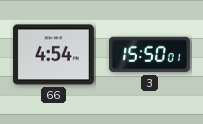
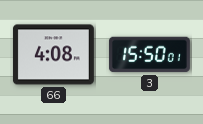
66: 4:54 -> 4:08 (53, 55)
